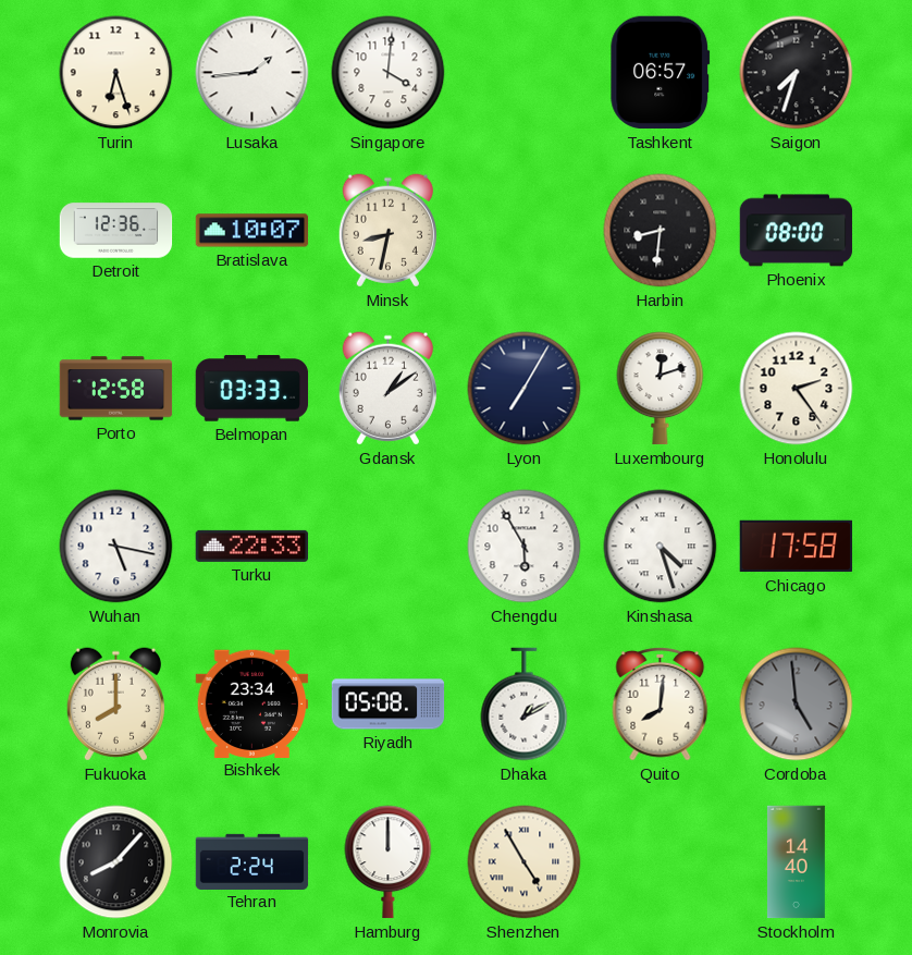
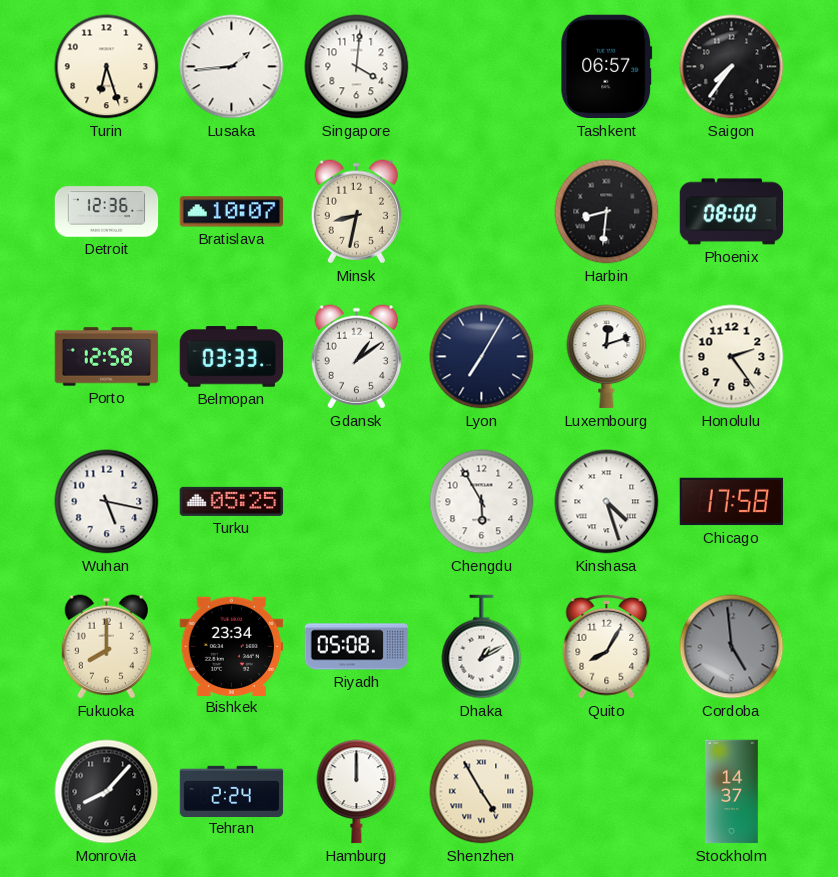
Saigon: 7:33 -> 7:36 (732, 67)
Turku: 22:33 -> 05:25 (232, 501)
Quito: 8:01 -> 8:05 (607, 646)
Stockholm: 14:40 -> 14:37 (732, 792)
